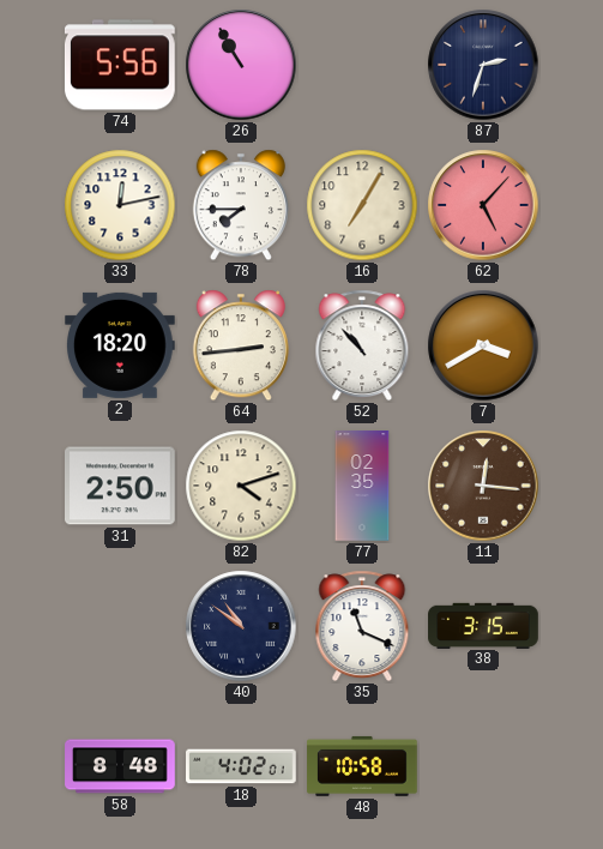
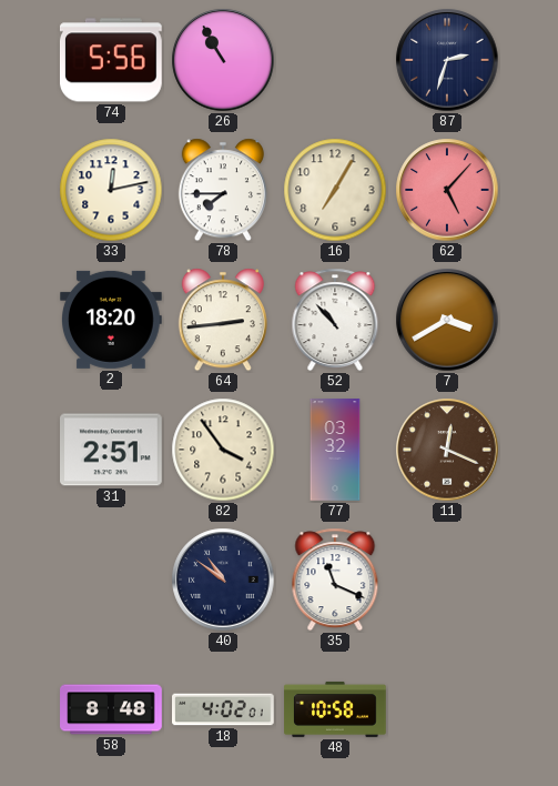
31: 2:50 -> 2:51 (112, 450)
82: 4:12 -> 3:54 (223, 450)
77: 02:35 -> 03:32 (335, 450)
11: 12:16 -> 12:19 (447, 450)
38: 3:15 -> none (483, 625)
